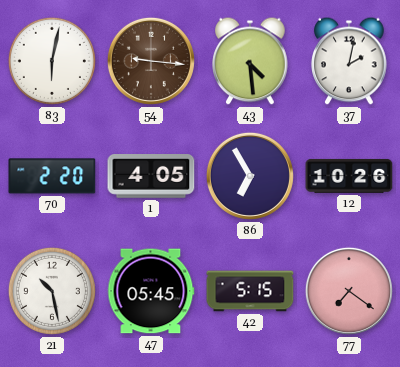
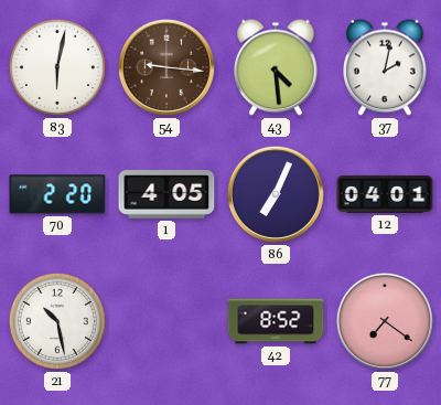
86: 6:55 -> 7:04 (276, 194)
12: 10:26 -> 04:01 (385, 194)
47: 05:45 -> none (151, 291)
42: 5:15 -> 8:52 (276, 321)
